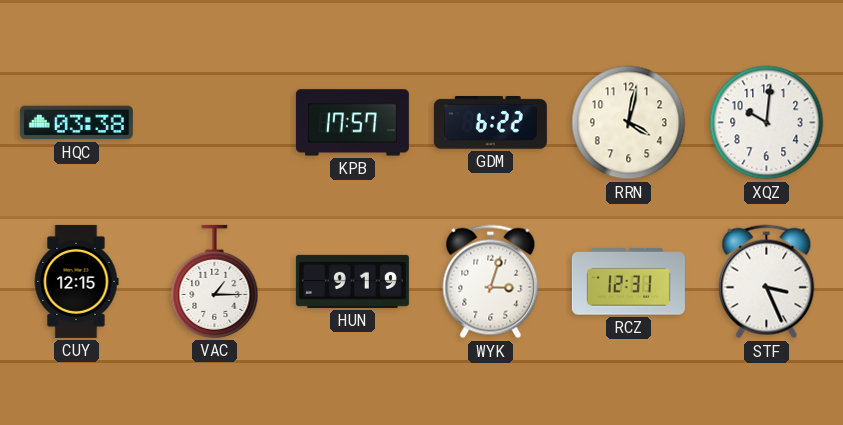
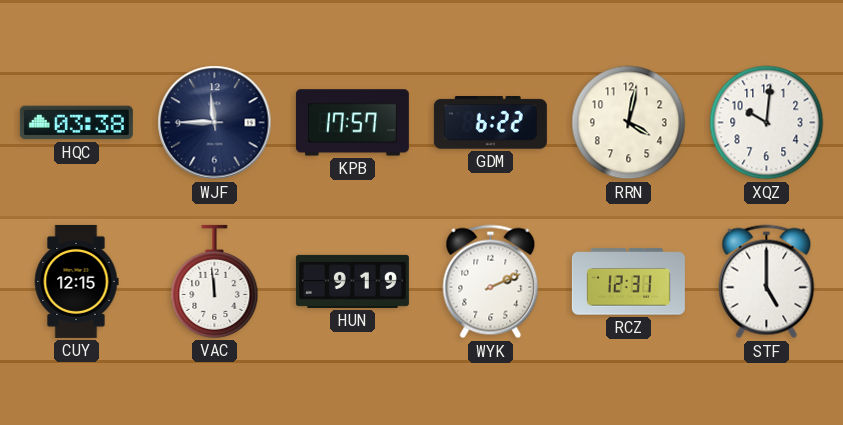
WJF: none -> 11:45 (215, 123)
VAC: 1:15 -> 11:59 (215, 281)
WYK: 3:03 -> 2:11 (491, 282)
STF: 3:26 -> 5:00 (767, 282)
